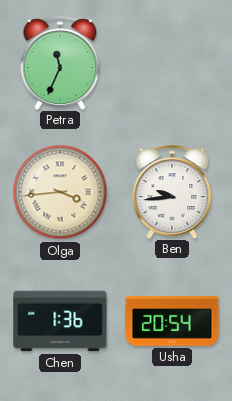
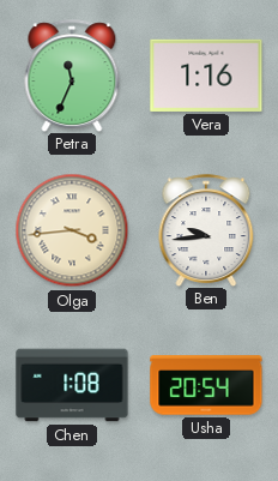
Vera: none -> 1:16 (206, 76)
Chen: 1:36 -> 1:08 (72, 385)
